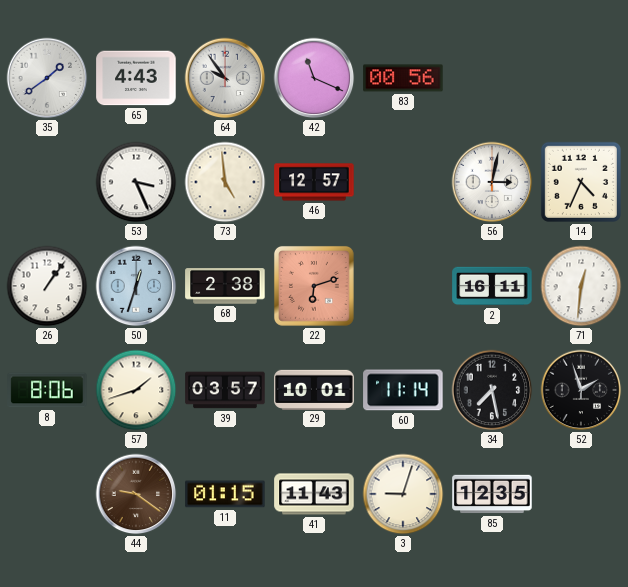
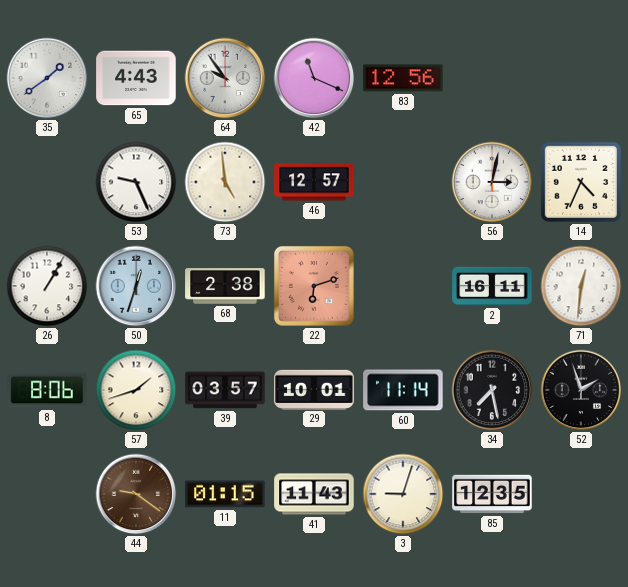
83: 00:56 -> 12:56 (403, 78)
53: 3:26 -> 9:26 (136, 182)
26: 1:06 -> 1:05 (47, 286)
